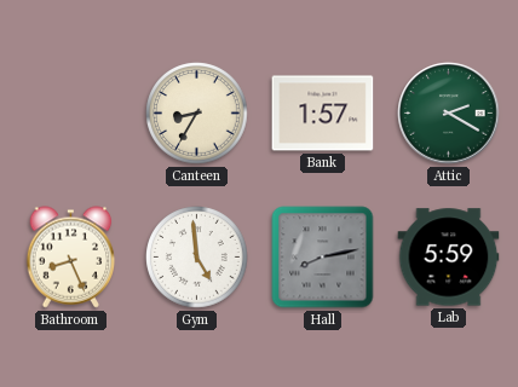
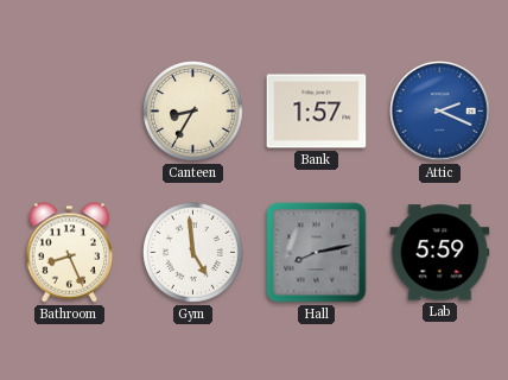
Attic: 2:20 -> 2:19 (440, 112)
Attic dial: green -> blue (440, 112)
